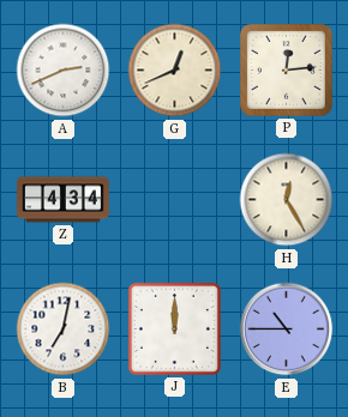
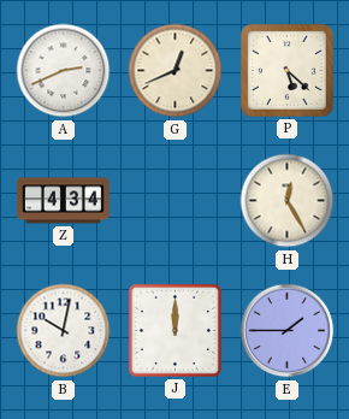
P: 12:14 -> 5:22 (286, 70)
B: 7:02 -> 10:02 (64, 331)
E: 10:45 -> 1:45 (288, 331)
